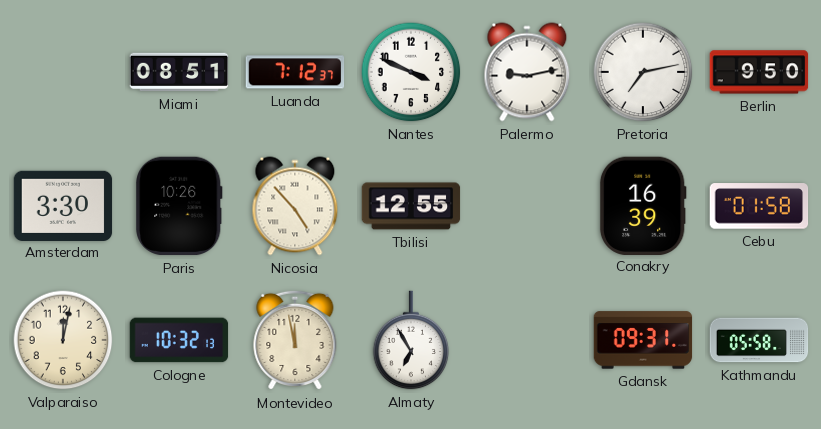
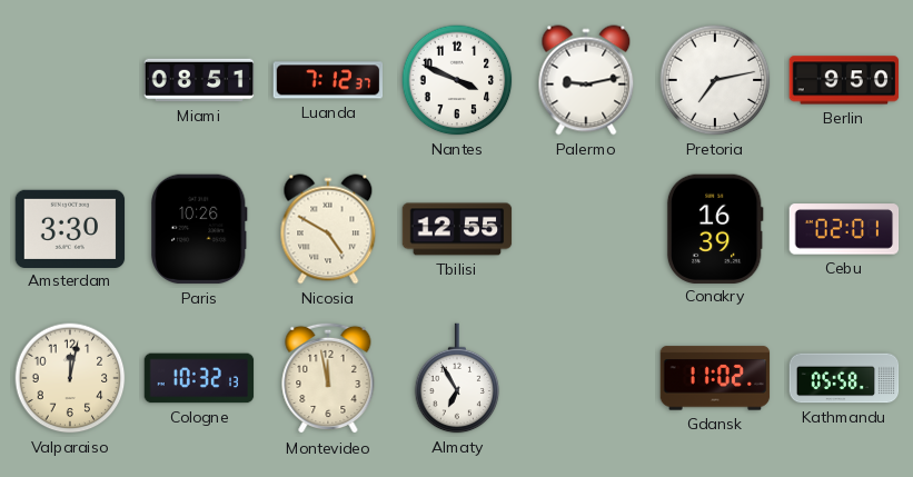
Nicosia: 4:53 -> 4:50 (328, 229)
Cebu: 01:58 -> 02:01 (844, 229)
Gdansk: 09:31 -> 11:02 (715, 378)
